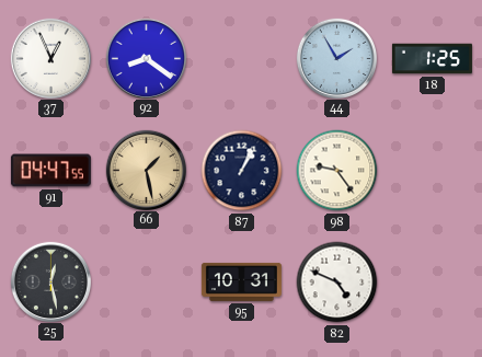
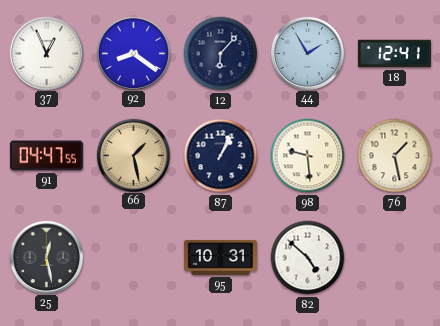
12: none -> 6:07 (221, 54)
18: 1:25 -> 12:41 (394, 54)
98: 9:24 -> 9:29 (308, 156)
76: none -> 1:28 (395, 156)
82: 4:49 -> 4:52 (308, 258)
